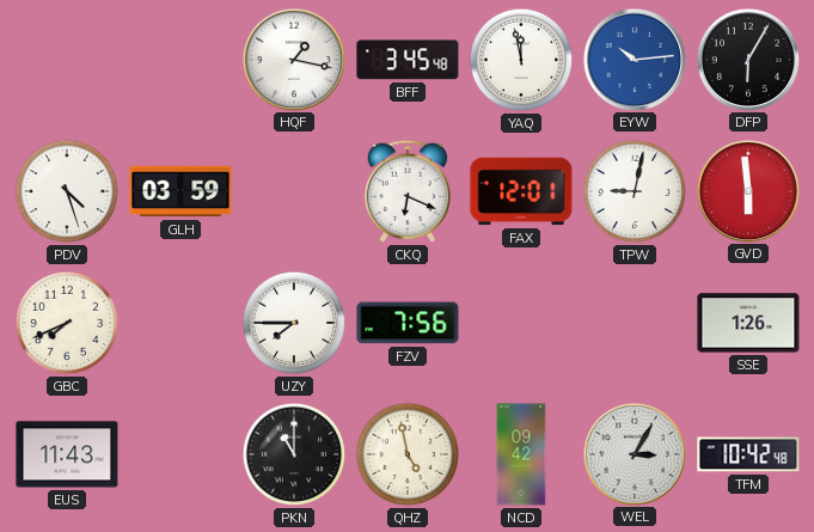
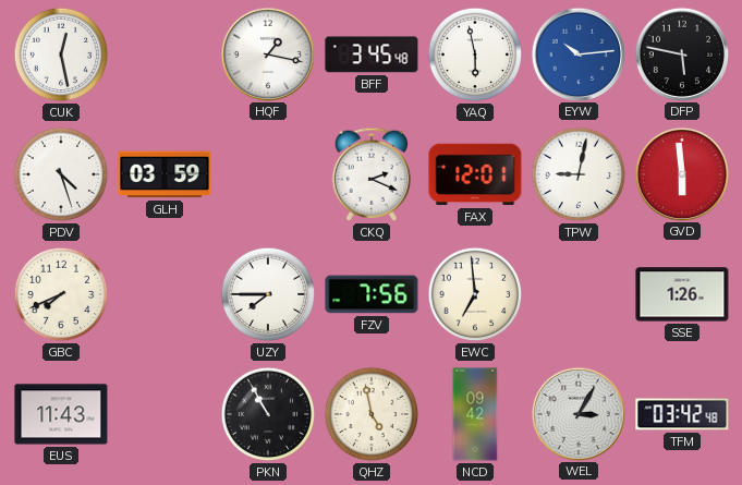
CUK: none -> 12:28 (61, 54)
YAQ: 11:58 -> 5:58 (475, 54)
DFP: 6:05 -> 5:47 (681, 53)
CKQ: 6:19 -> 2:19 (372, 174)
EWC: none -> 6:59 (475, 294)
PKN: 11:00 -> 10:55 (268, 414)
TFM: 10:42 -> 03:42 (682, 414)
